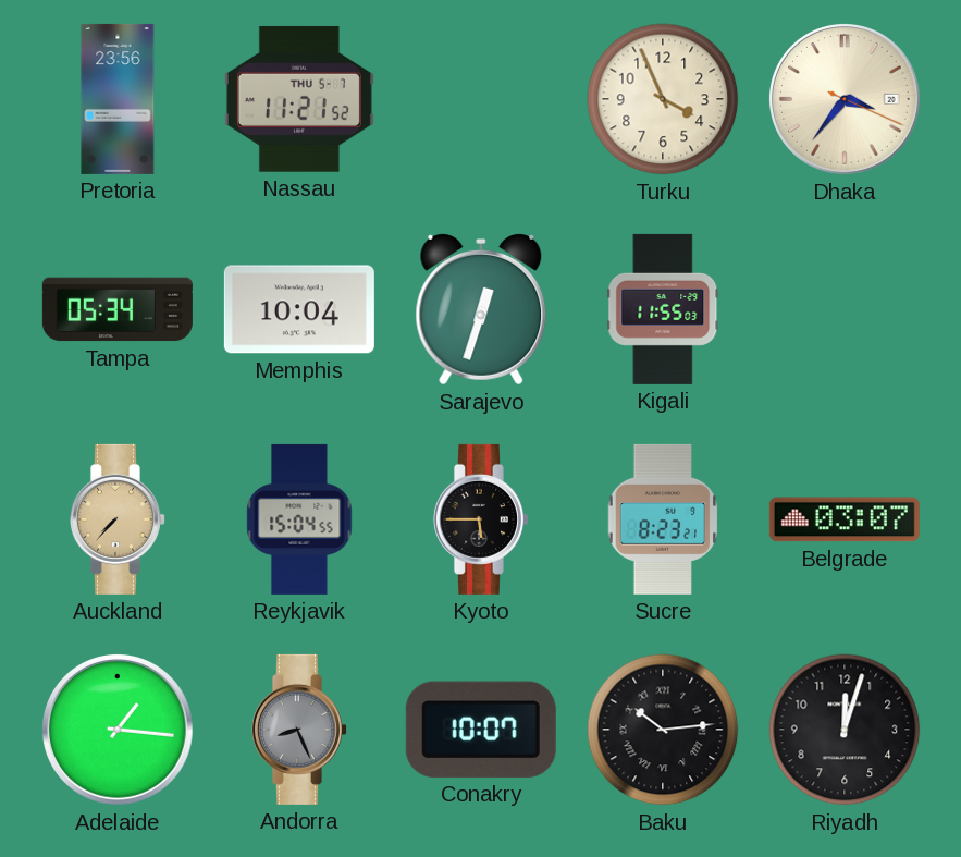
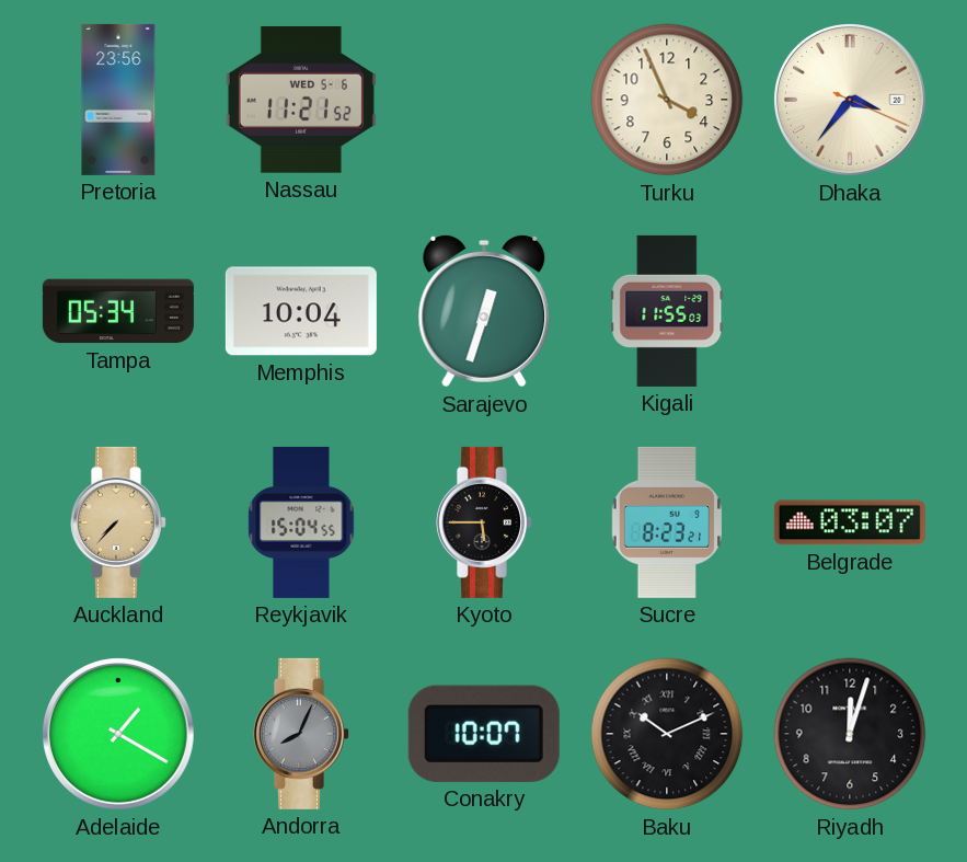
Nassau date: THU 5-7 -> WED 5-6 (301, 100)
Adelaide: 1:16 -> 1:20 (119, 735)
Andorra: 8:26 -> 8:04 (301, 734)
Baku: 10:14 -> 10:11 (667, 734)
